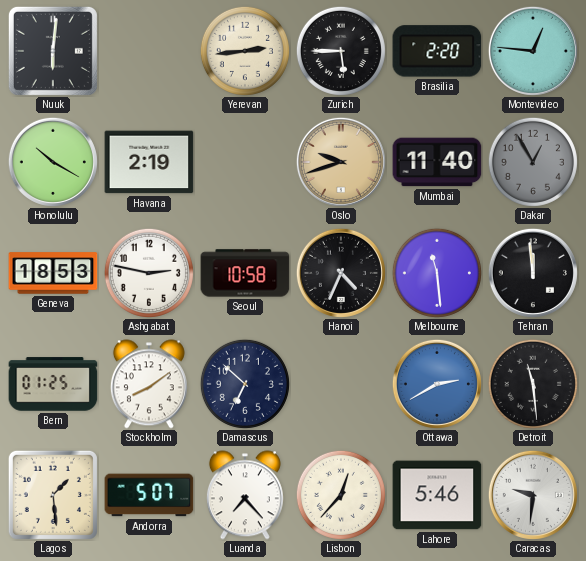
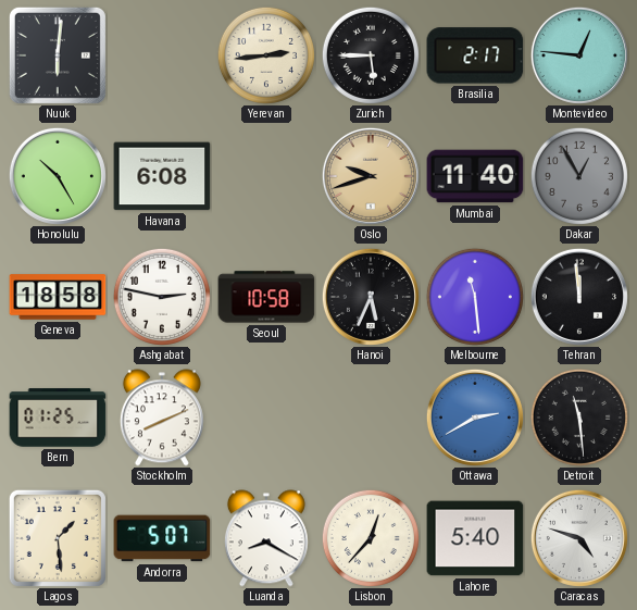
Brasilia: 2:20 -> 2:17 (475, 55)
Honolulu: 10:20 -> 10:25 (58, 176)
Havana: 2:19 -> 6:08 (162, 176)
Geneva: 18:53 -> 18:58 (58, 297)
Hanoi: 4:34 -> 5:34 (371, 297)
Stockholm: 8:09 -> 8:11 (162, 418)
Damascus: 6:52 -> none (245, 384)
Luanda: 7:23 -> 8:20 (266, 538)
Lahore: 5:46 -> 5:40 (475, 538)
Caracas: 9:31 -> 4:48 (579, 538)
